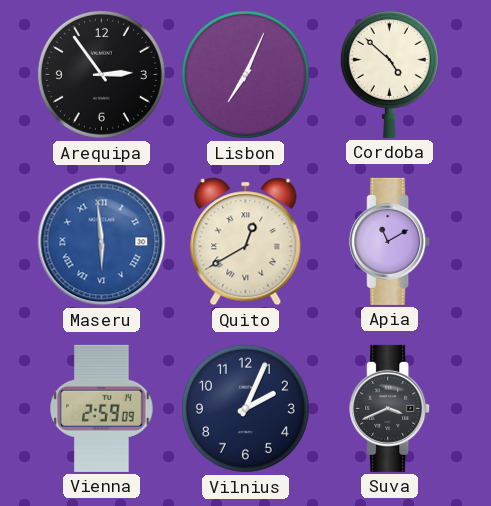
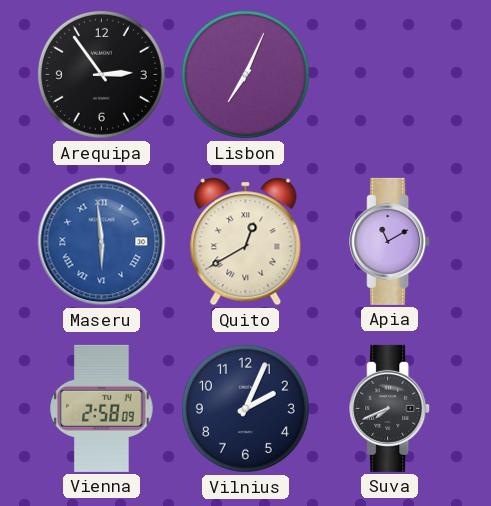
Cordoba: 4:52 -> none (389, 74)
Vienna: 2:59 -> 2:58 (102, 408)
Suva: 3:41 -> 7:41 (390, 408)
